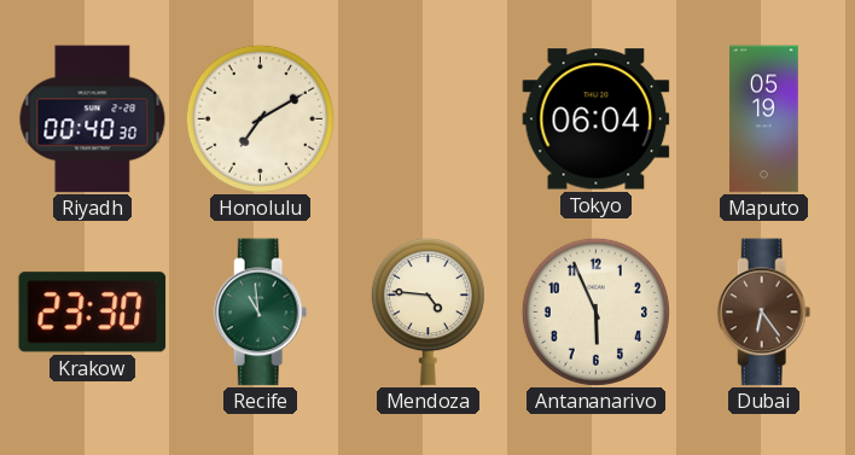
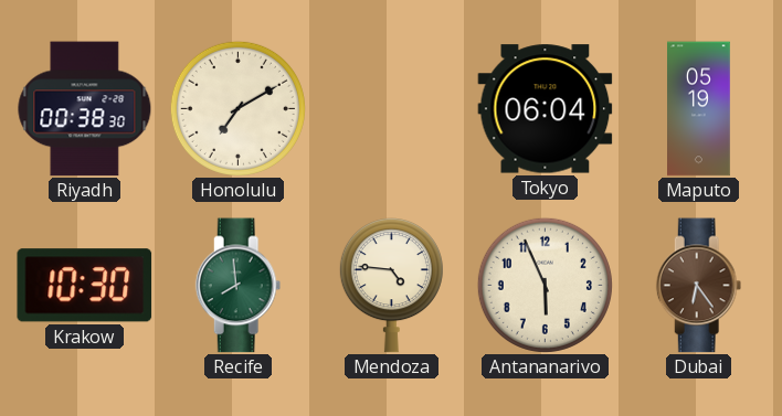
Riyadh: 00:40 -> 00:38 (85, 109)
Krakow: 23:30 -> 10:30 (85, 286)
Recife: 10:59 -> 7:59 (239, 286)
